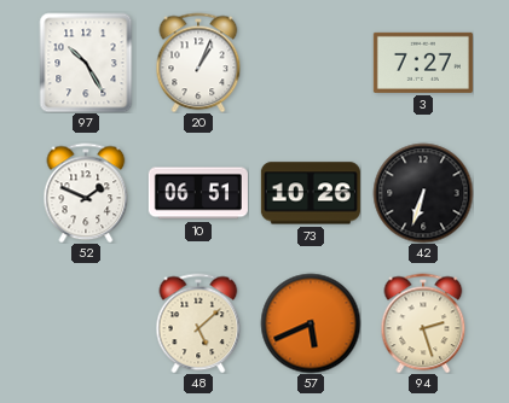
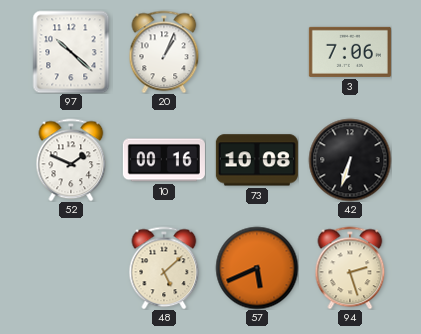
97: 10:25 -> 10:22 (71, 52)
3: 7:27 -> 7:06 (350, 52)
10: 06:51 -> 00:16 (164, 160)
73: 10:26 -> 10:08 (257, 160)
